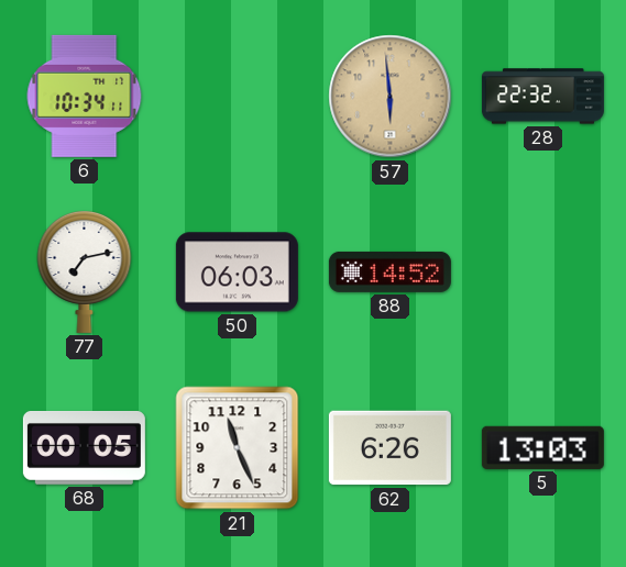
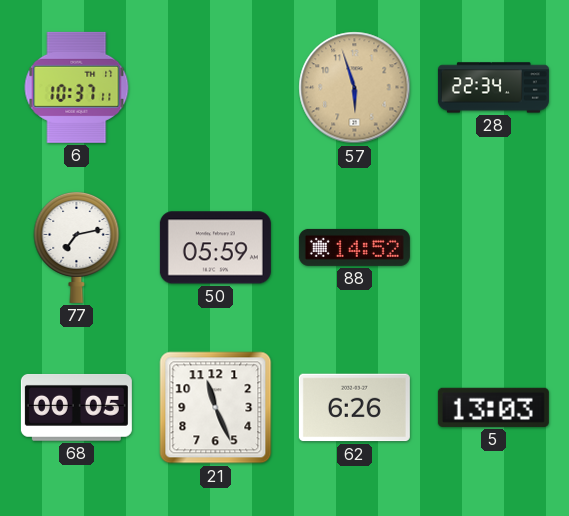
6: 10:34 -> 10:37 (77, 87)
57: 5:59 -> 5:57 (355, 88)
28: 22:32 -> 22:34 (493, 88)
50: 06:03 -> 05:59 (215, 248)
